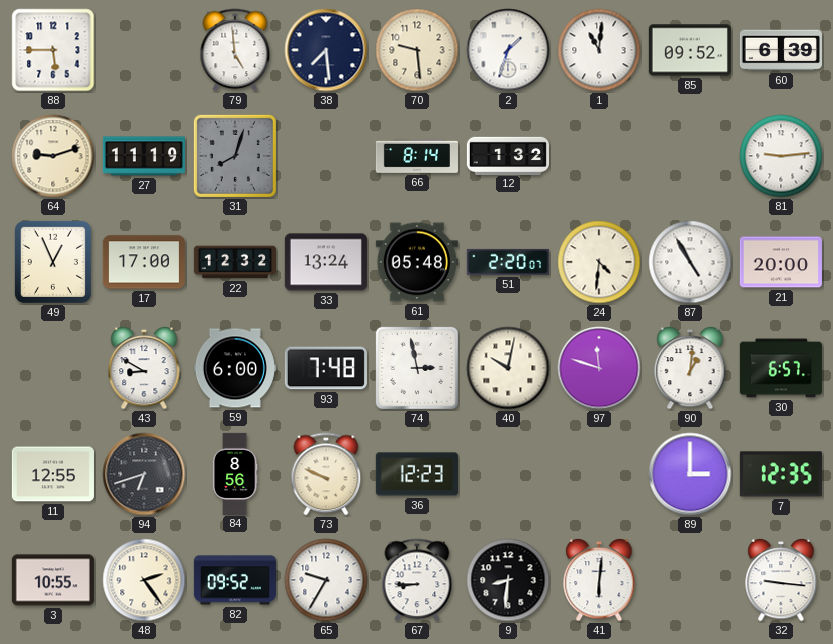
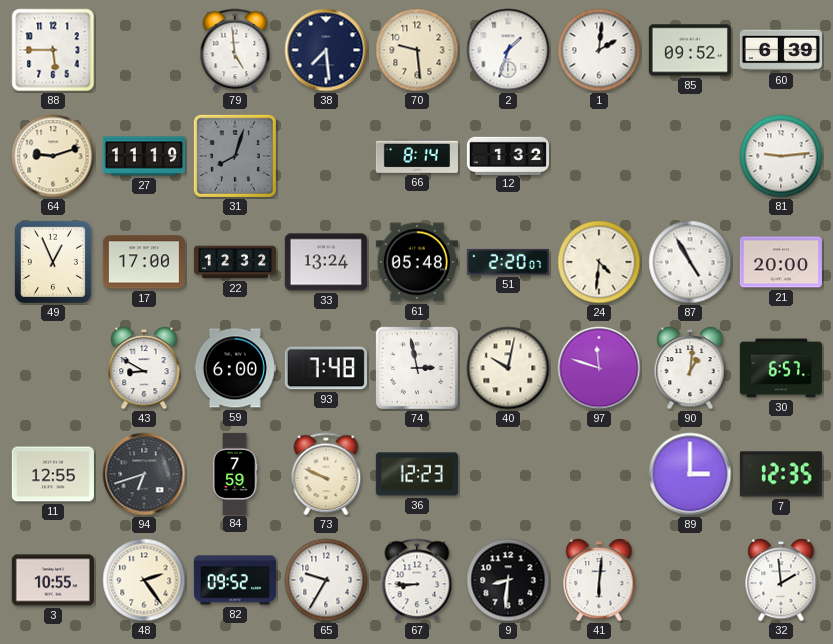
1: 11:01 -> 2:01 (599, 50)
84: 8:56 -> 7:59 (235, 473)
32: 9:16 -> 1:59 (781, 580)
